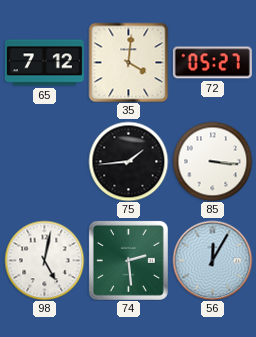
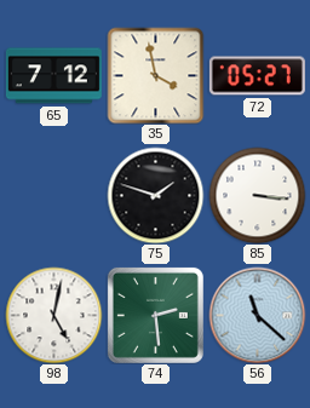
35: 4:01 -> 3:58 (155, 75)
75: 1:44 -> 1:48 (155, 195)
56: 12:05 -> 11:22 (257, 315)
